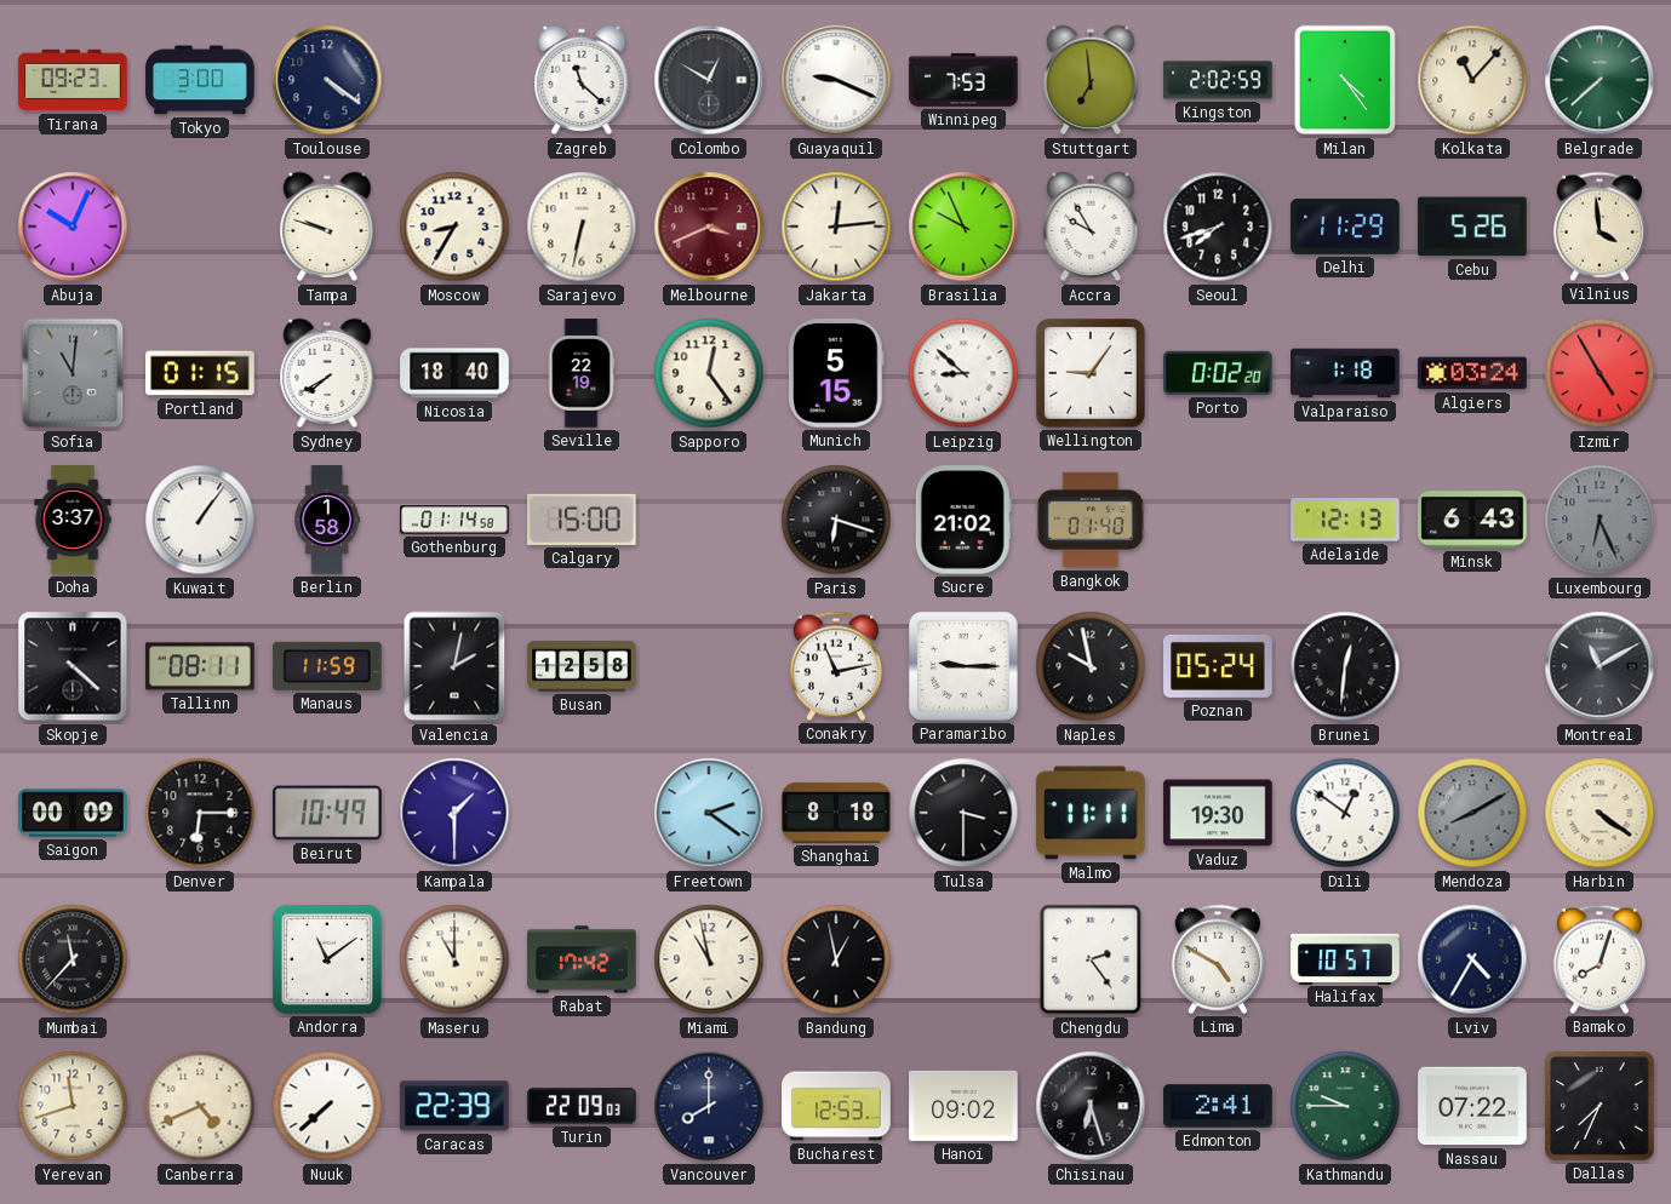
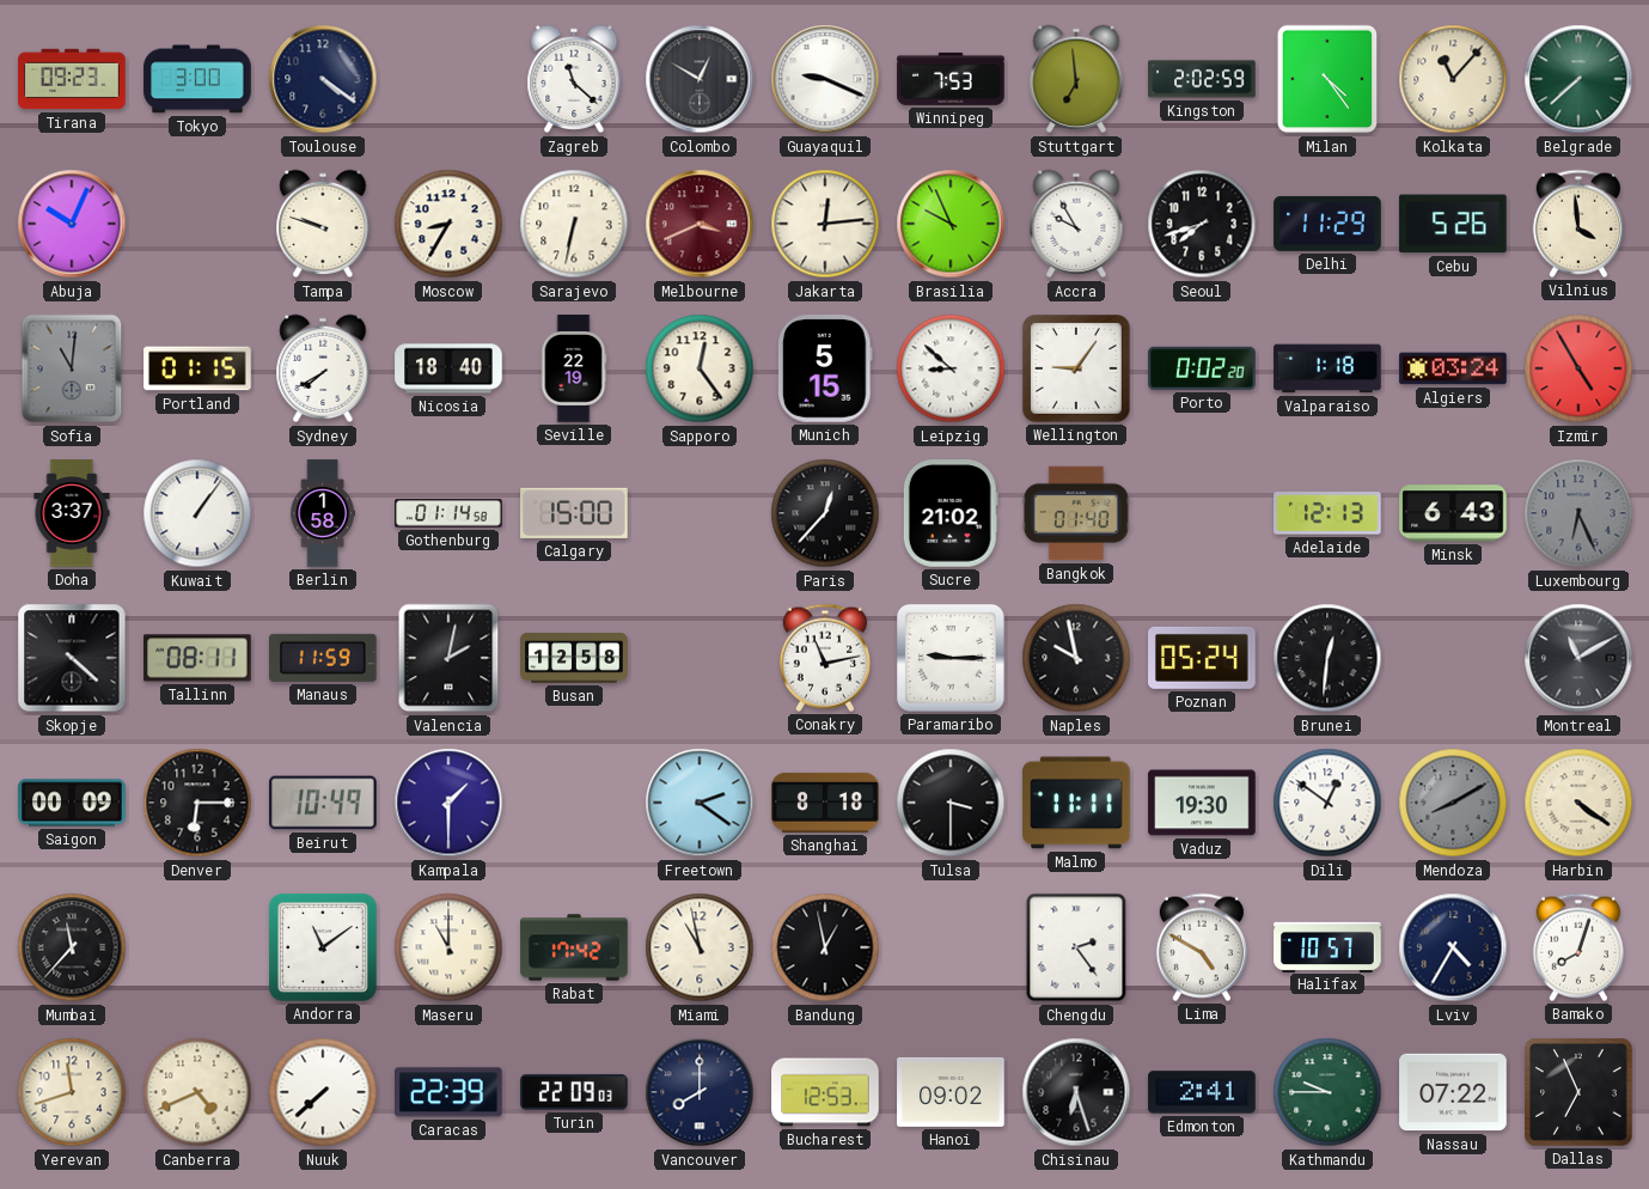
Paris: 6:18 -> 12:37 (825, 513)
Dallas: 7:34 -> 6:56 (1578, 1092)
